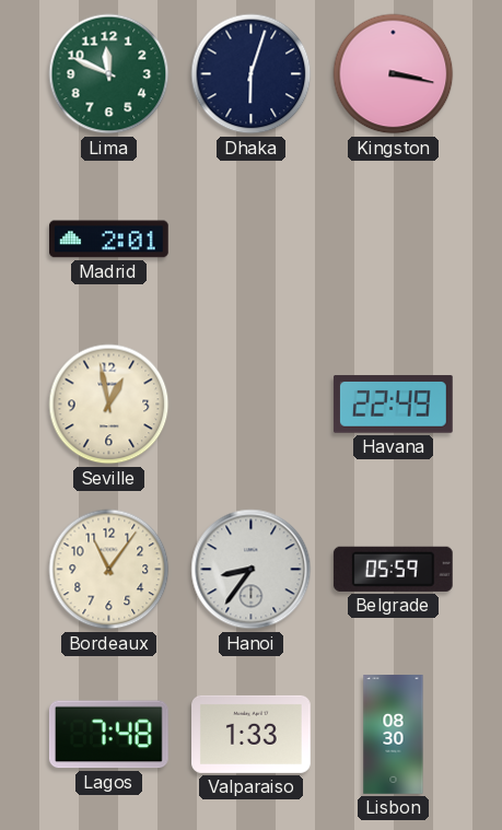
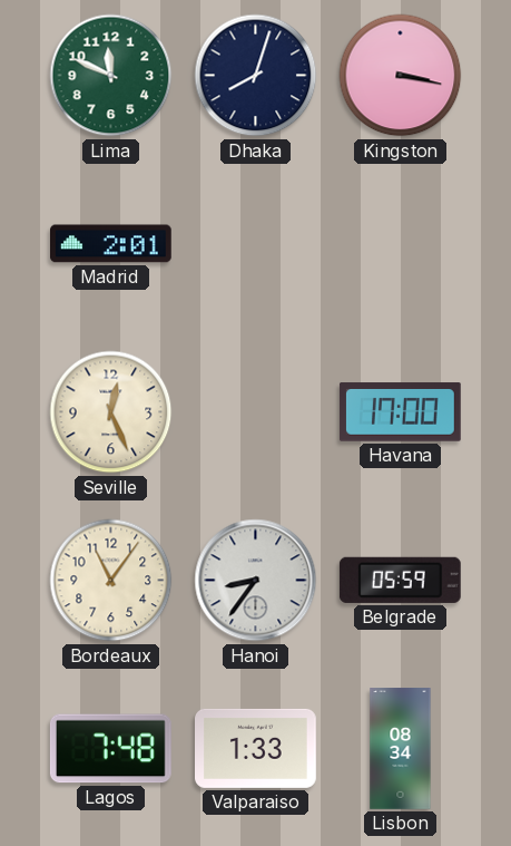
Dhaka: 6:03 -> 8:03 (256, 76)
Seville: 12:58 -> 12:26 (111, 412)
Havana: 22:49 -> 17:00 (401, 412)
Lisbon: 08:30 -> 08:34 (401, 749)
